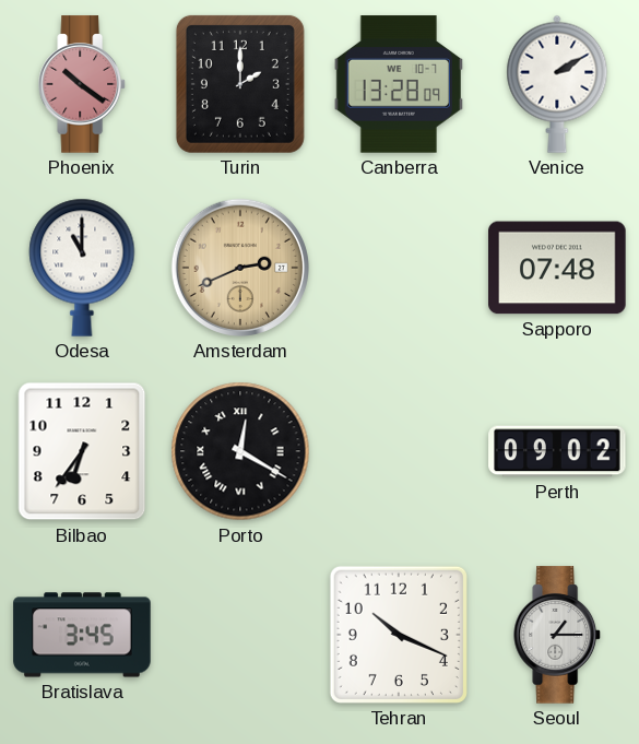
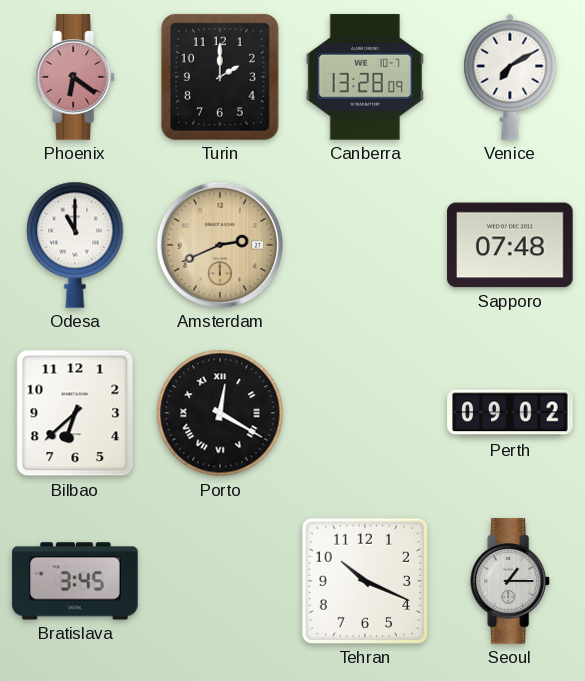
Phoenix: 10:21 -> 6:21 (76, 77)
Venice: 2:10 -> 7:10 (510, 77)
Bilbao: 6:36 -> 6:38 (75, 413)
